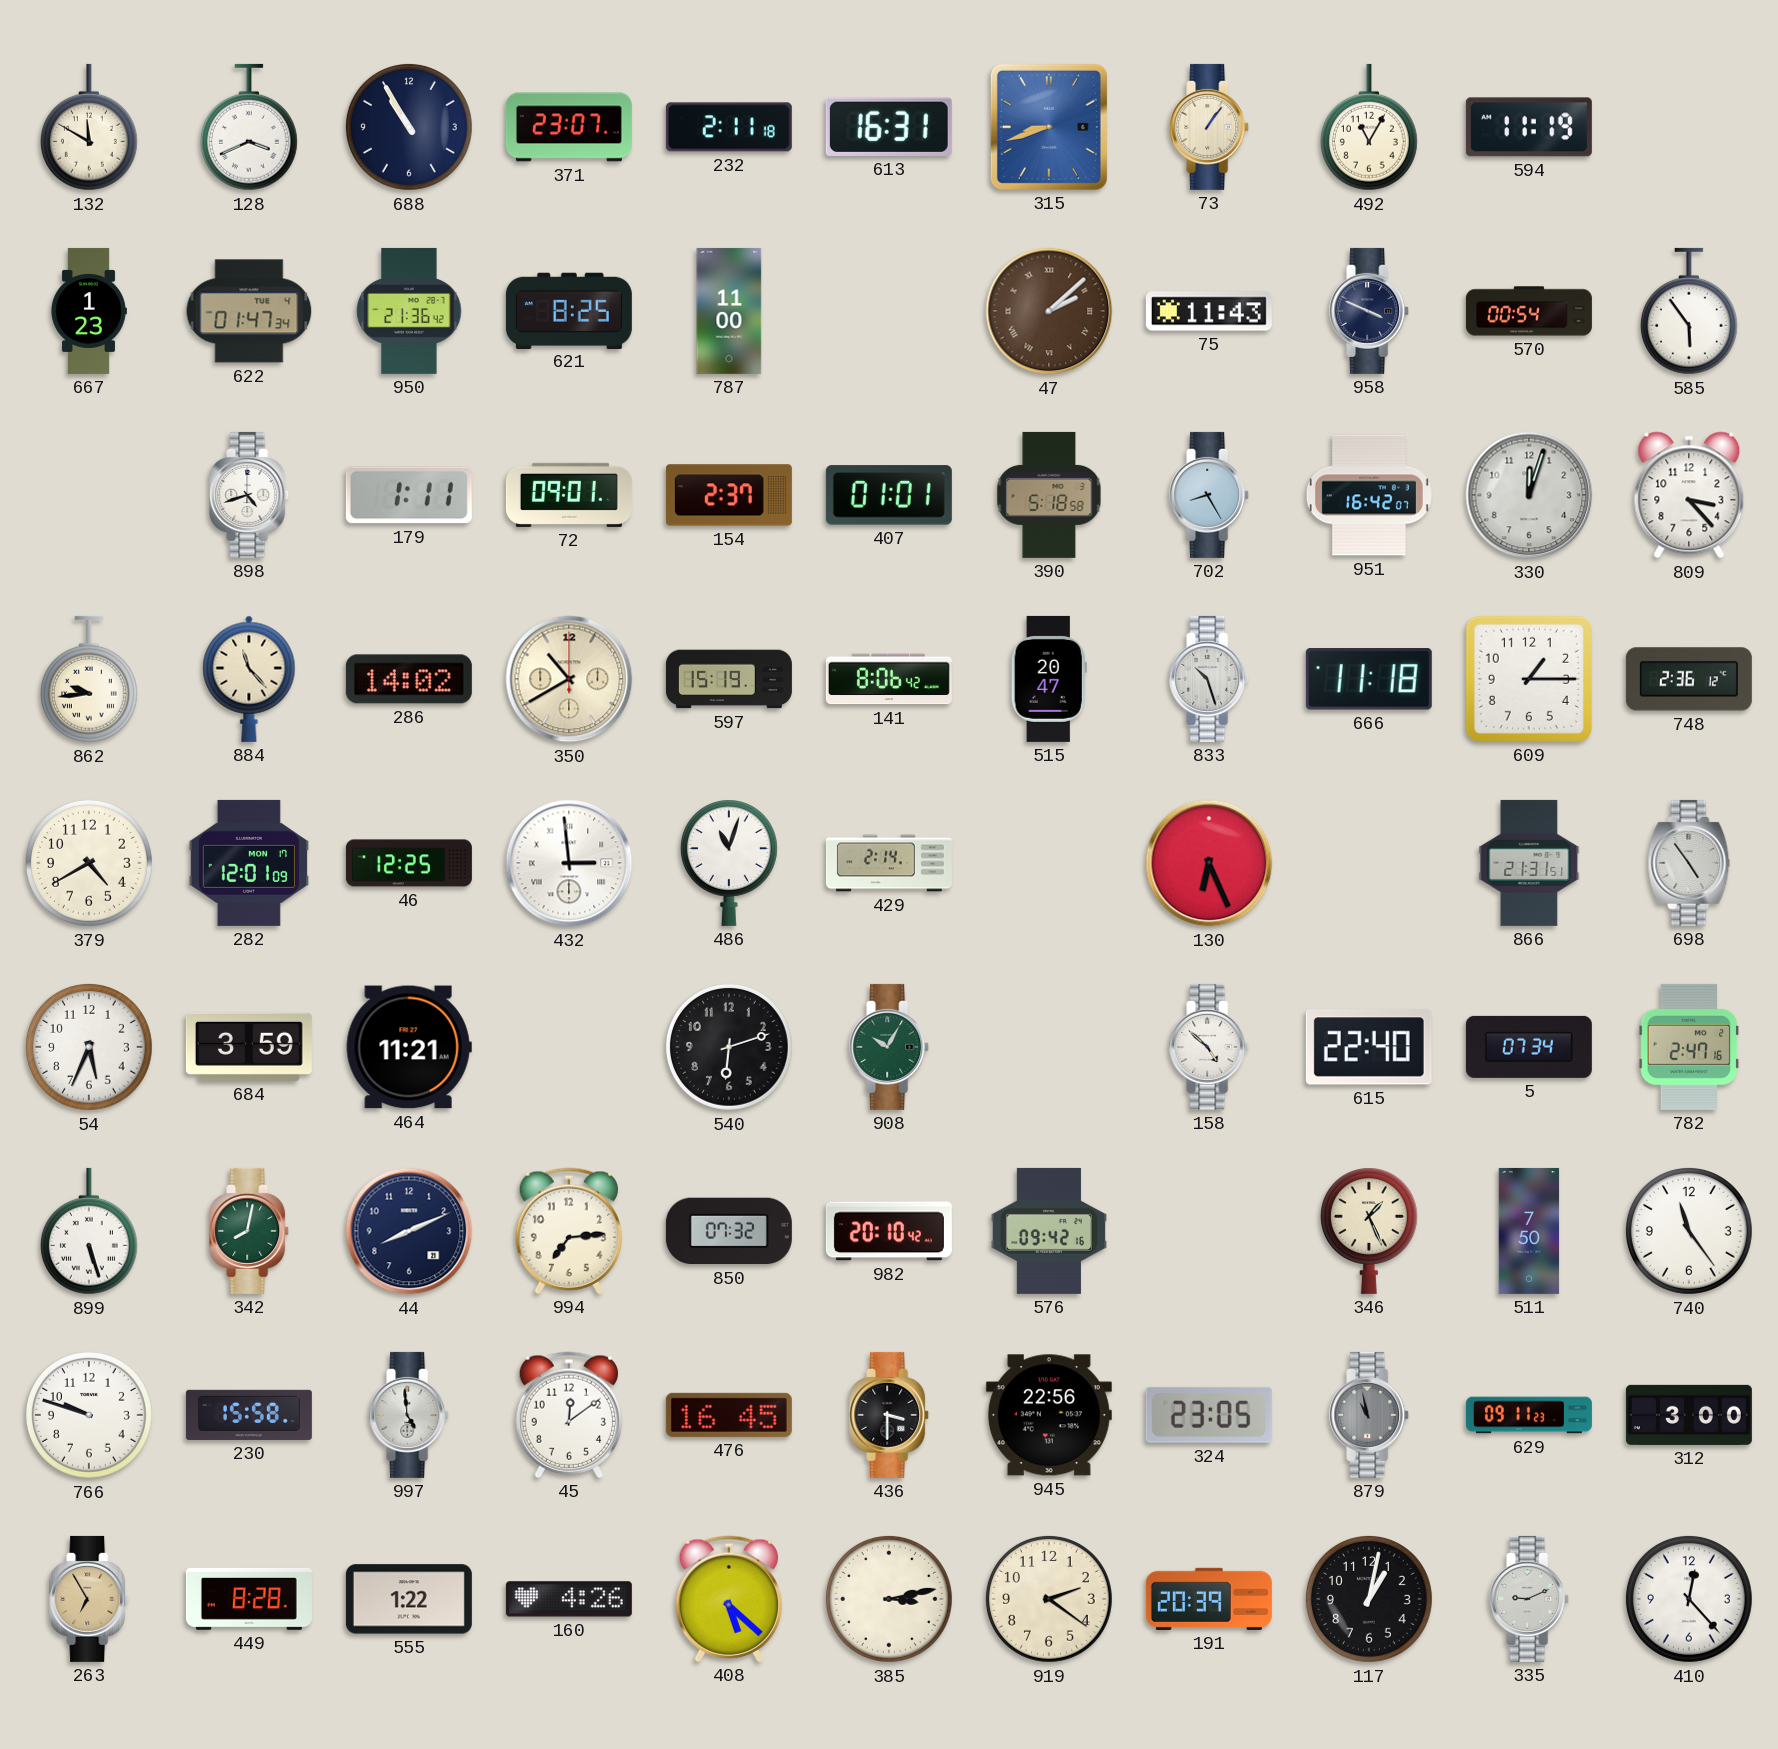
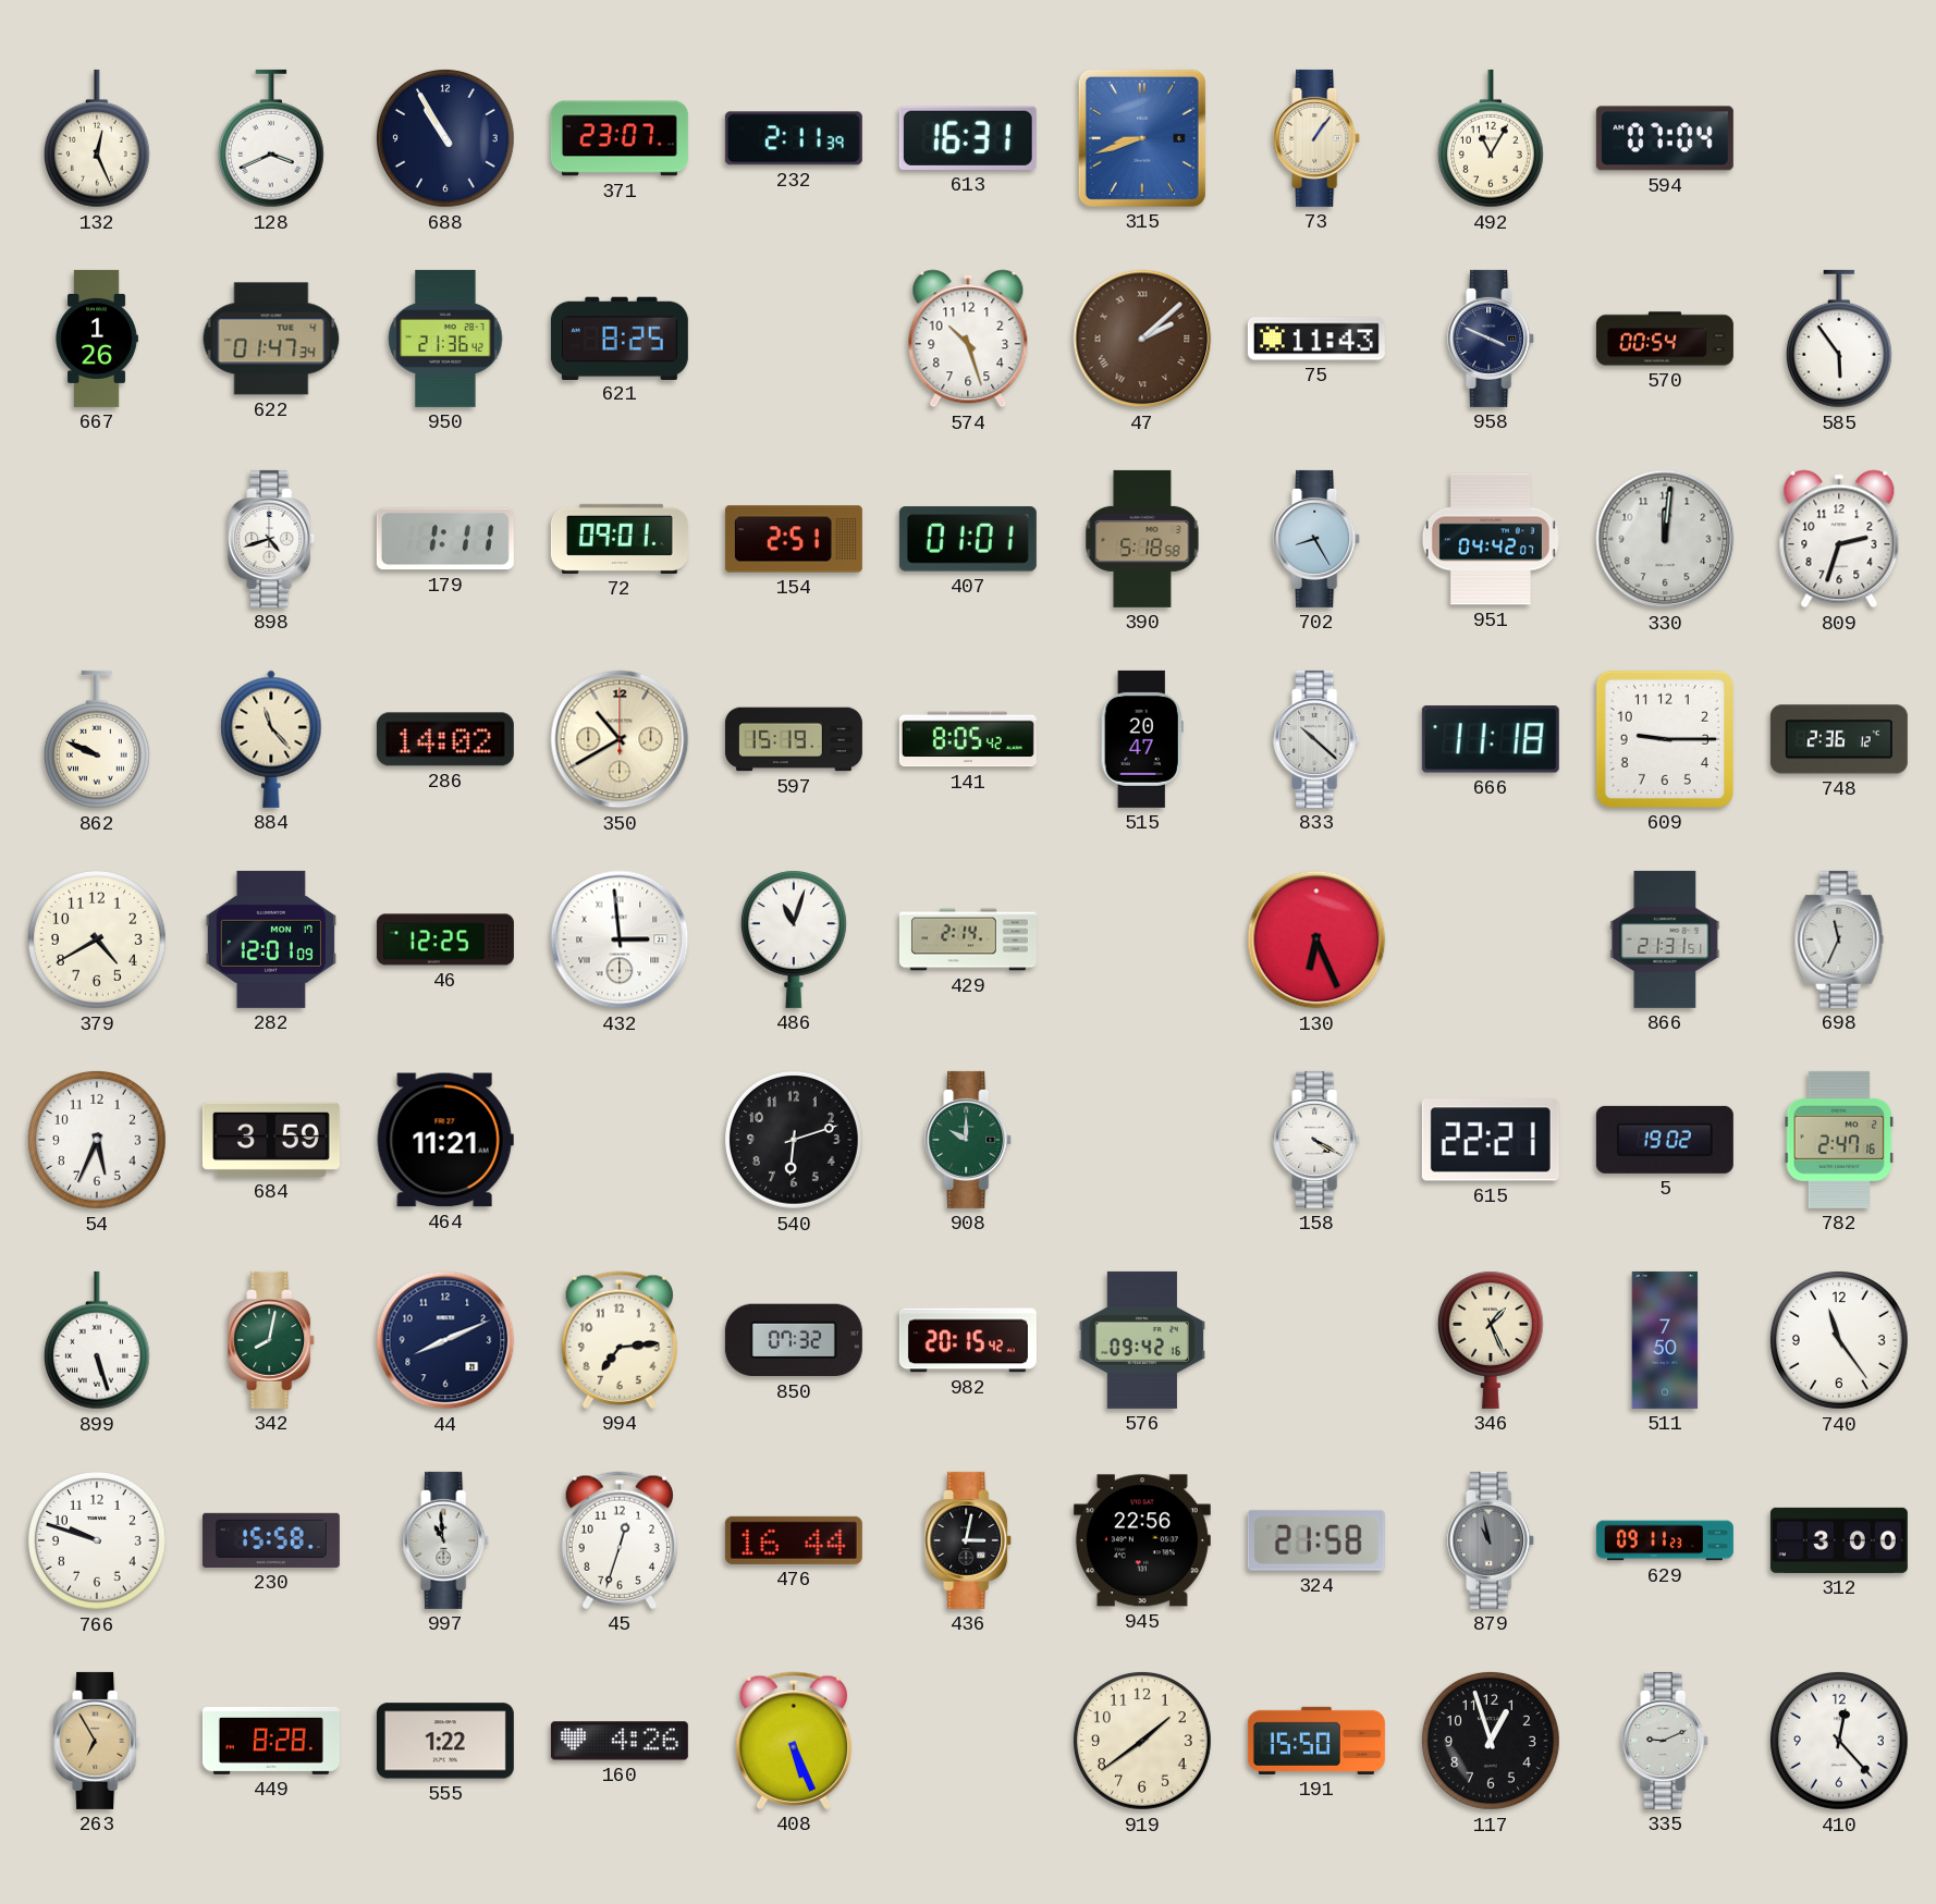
132: 11:50 -> 12:26 (97, 138)
232: 2:11:18 -> 2:11:39 (794, 138)
594: 11:19 -> 07:04 (1665, 138)
667: 1:23 -> 1:26 (97, 339)
787: 11:00 -> none (729, 311)
574: none -> 10:27 (968, 339)
154: 2:37 -> 2:51 (794, 539)
951: 16:42 -> 04:42 (1491, 539)
330: 12:03 -> 12:01 (1665, 539)
809: 3:23 -> 2:33 (1839, 539)
862: 9:44 -> 9:49 (97, 739)
141: 8:06 -> 8:05 (968, 739)
833: 10:27 -> 10:22 (1318, 739)
609: 1:15 -> 9:15 (1665, 739)
698: 4:54 -> 11:34 (1839, 939)
908: 10:05 -> 10:00 (969, 1140)
158: 4:52 -> 4:20 (1318, 1140)
615: 22:40 -> 22:21 (1491, 1140)
5: 07:34 -> 19:02 (1665, 1140)
982: 20:10 -> 20:15 (968, 1340)
997: 4:59 -> 10:59 (446, 1540)
45: 12:09 -> 12:33 (620, 1540)
476: 16:45 -> 16:44 (794, 1540)
436: 3:30 -> 3:02 (969, 1540)
324: 23:05 -> 21:58 (1316, 1540)
408: 5:22 -> 5:26 (794, 1741)
385: 3:13 -> none (889, 1599)
919: 2:21 -> 1:39 (1142, 1741)
191: 20:39 -> 15:50 (1316, 1741)
117: 1:02 -> 12:57 (1491, 1741)
